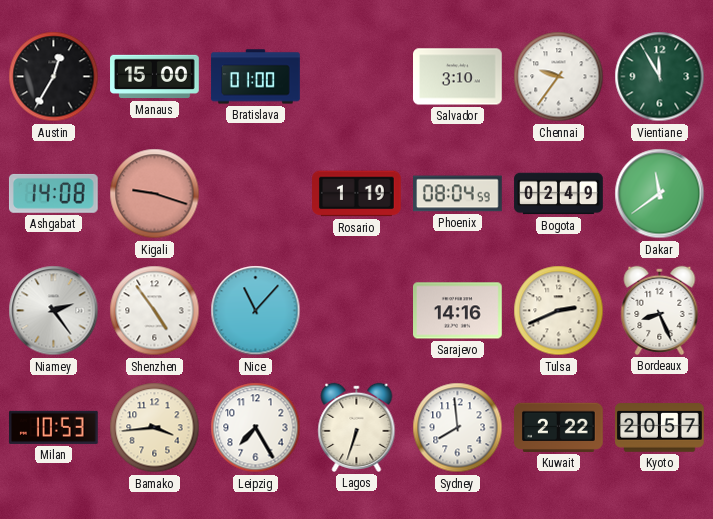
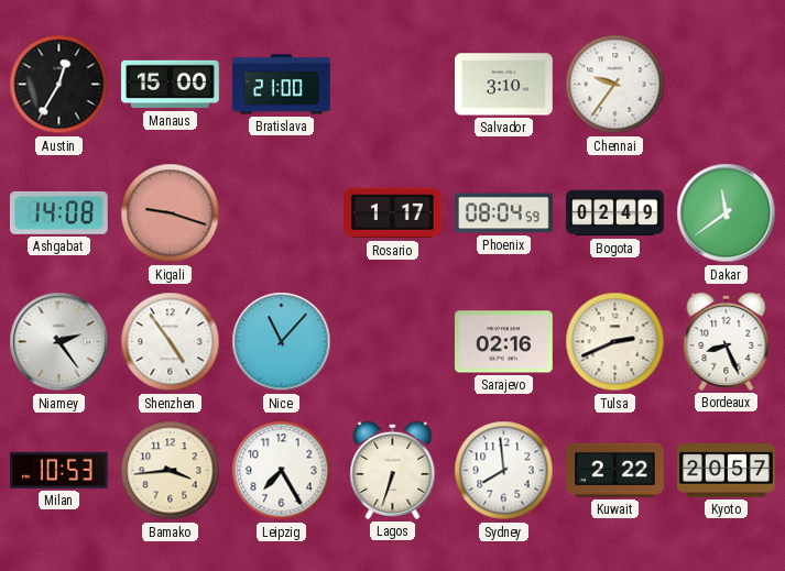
Bratislava: 01:00 -> 21:00 (282, 85)
Vientiane: 11:55 -> none (660, 77)
Rosario: 1:19 -> 1:17 (393, 213)
Sarajevo: 14:16 -> 02:16 (504, 342)
